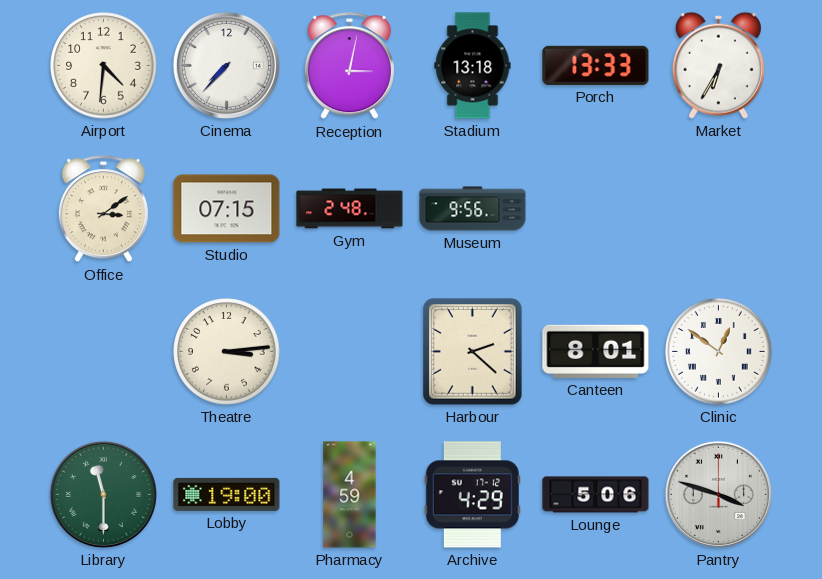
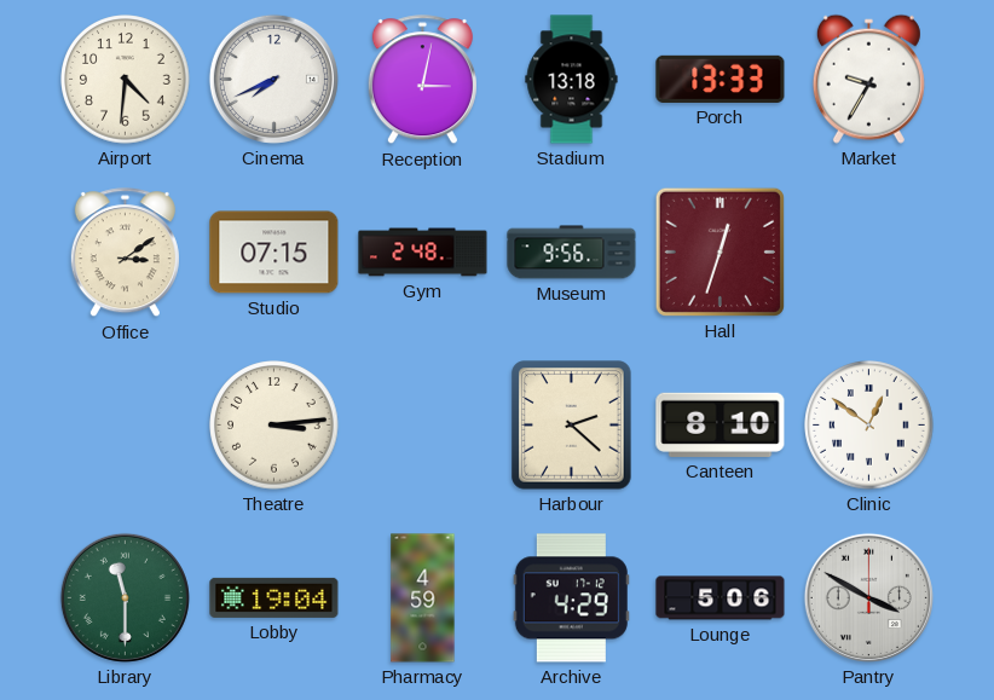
Cinema: 7:37 -> 7:41 (273, 79)
Market: 6:35 -> 9:35 (868, 79)
Hall: none -> 12:33 (720, 251)
Canteen: 8:01 -> 8:10 (721, 424)
Lobby: 19:00 -> 19:04 (274, 597)
Pantry: 3:48 -> 3:50 (868, 597)
